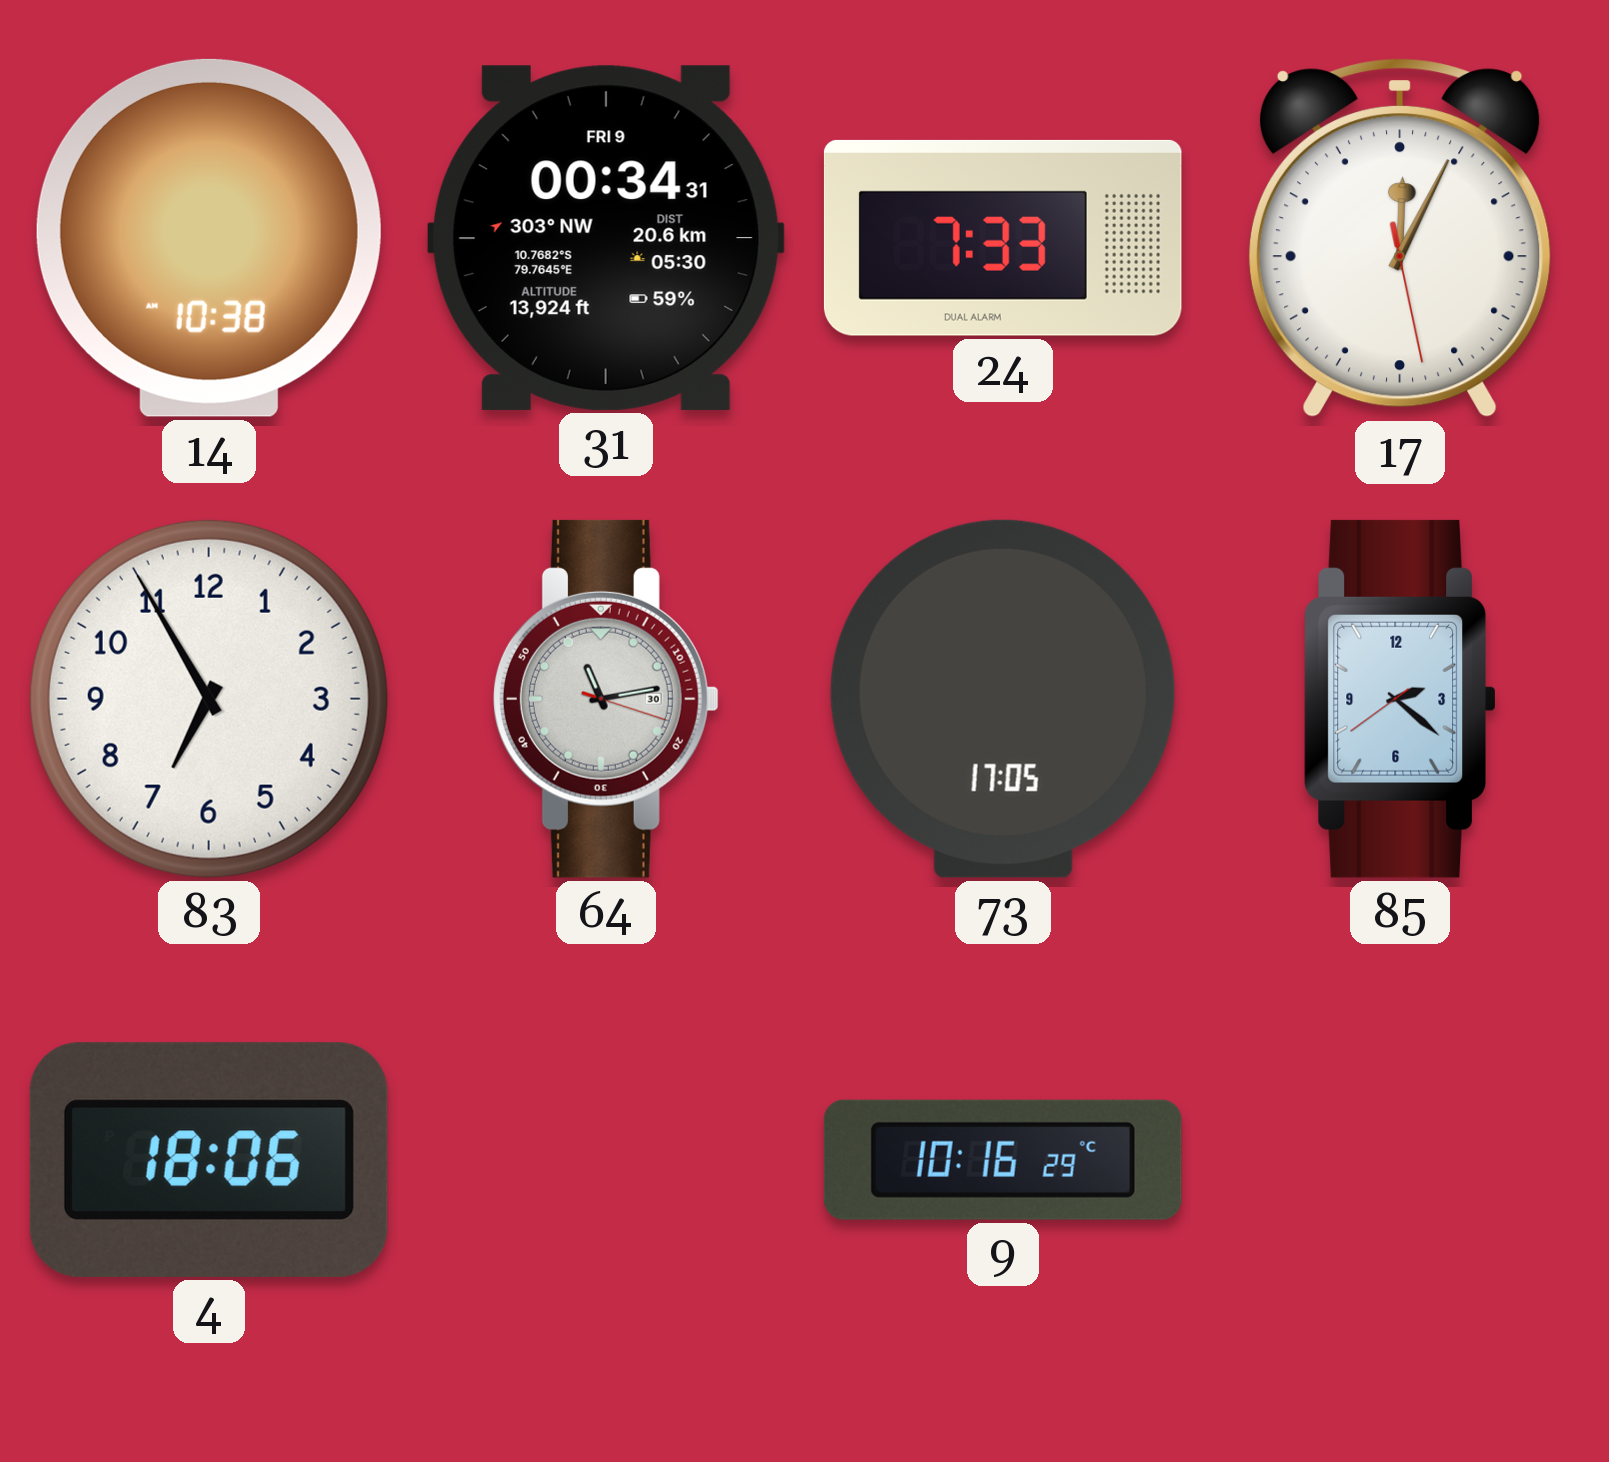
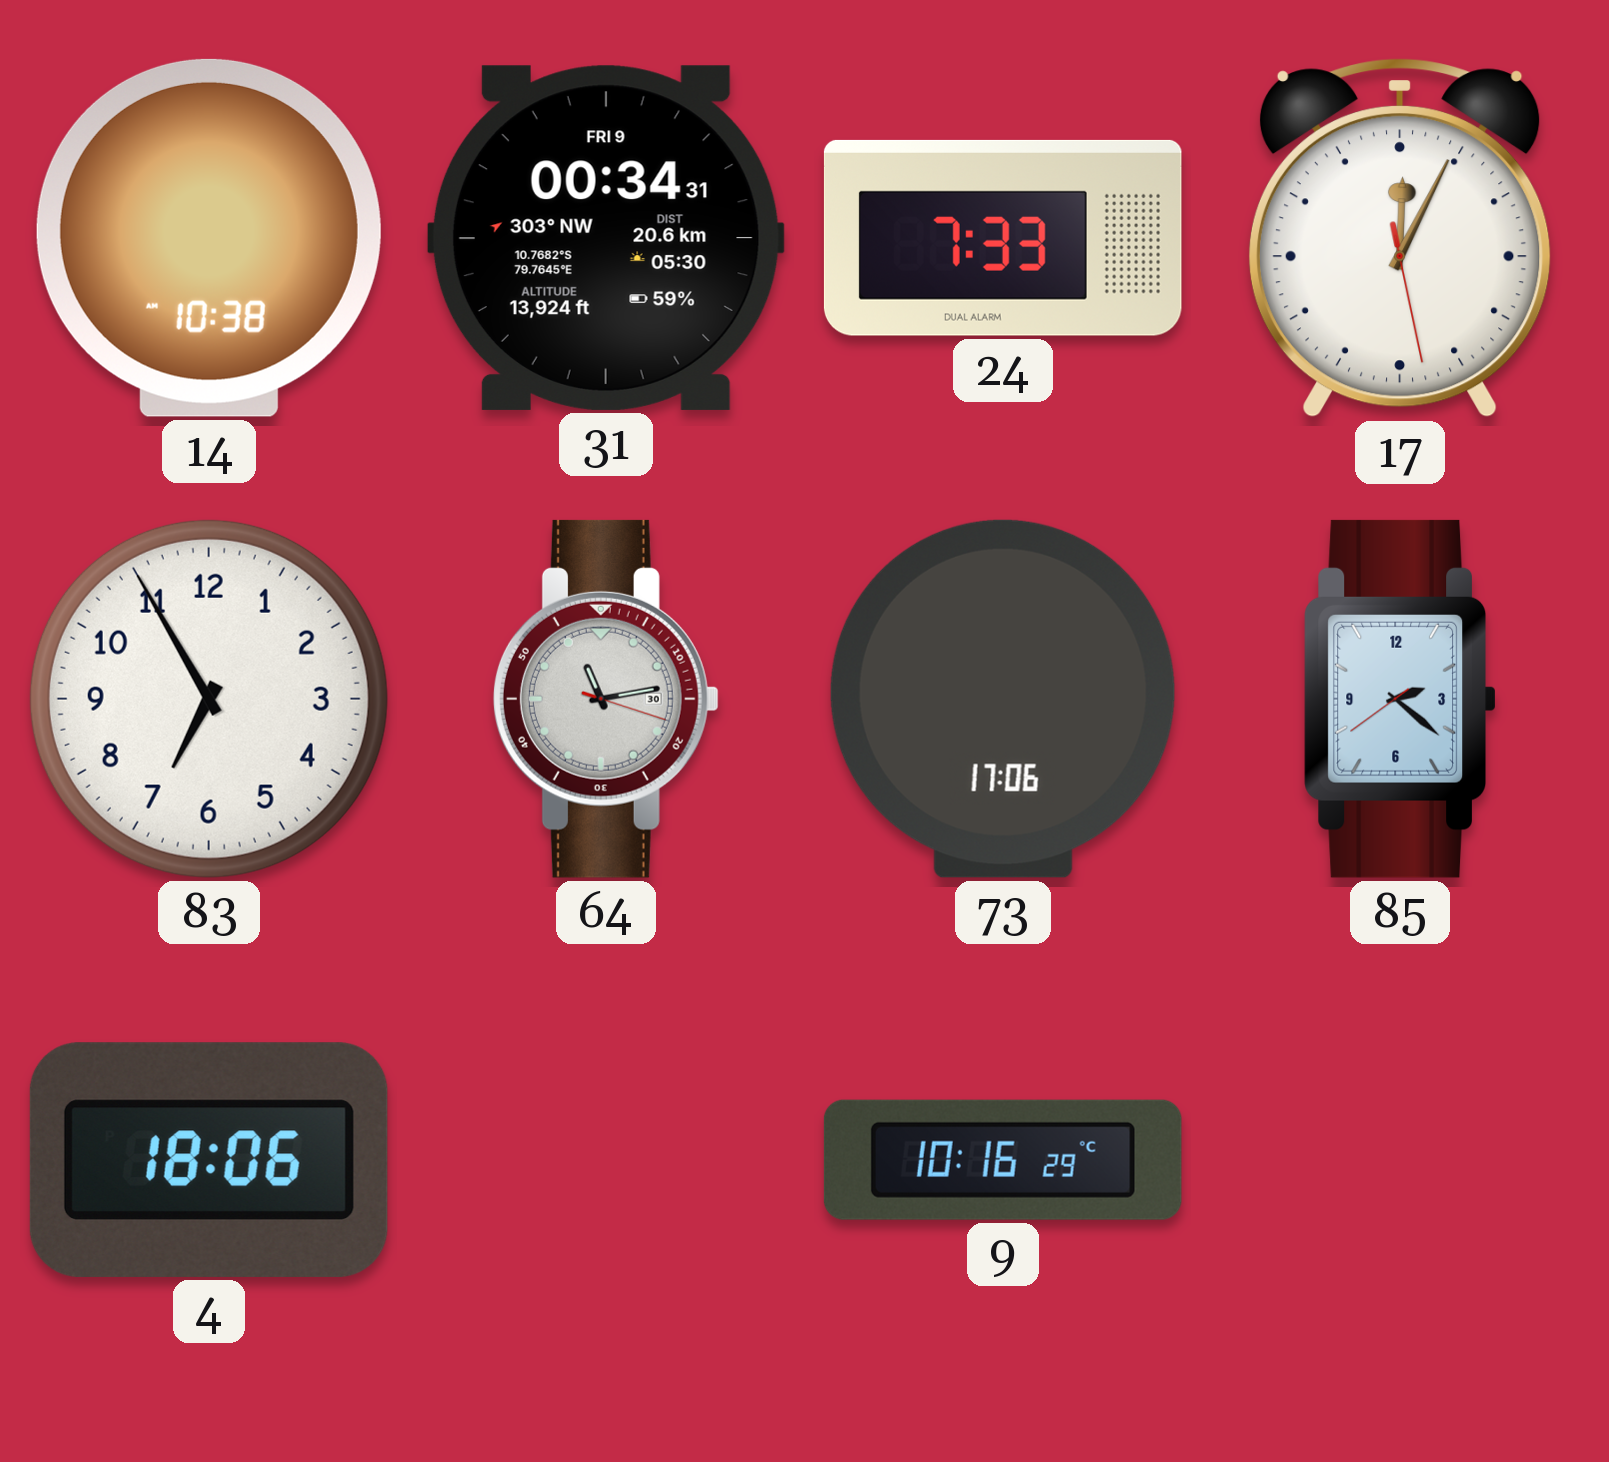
73: 17:05 -> 17:06 (1003, 699)
